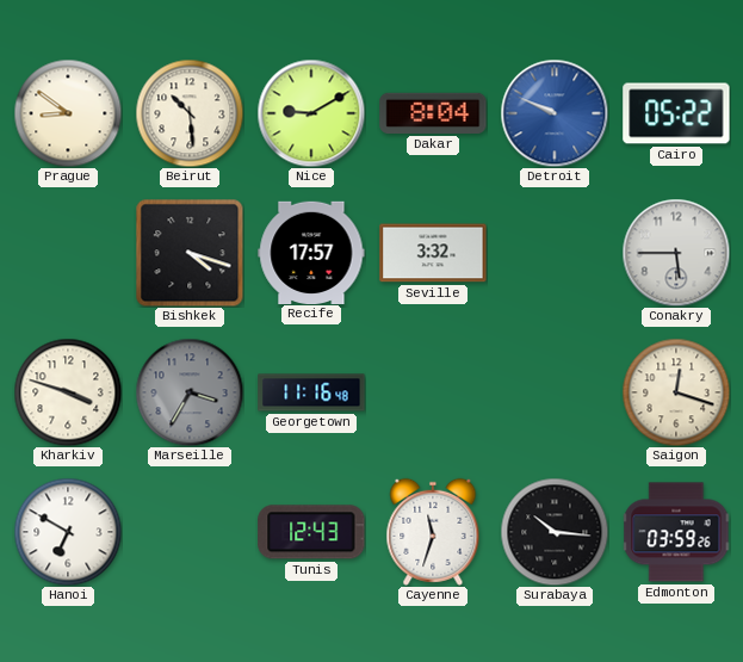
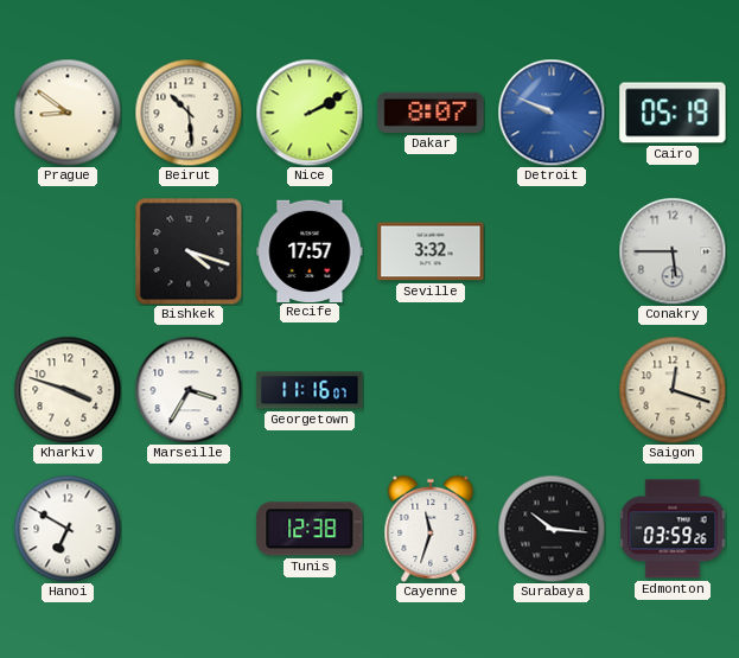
Nice: 9:10 -> 2:10 (310, 113)
Dakar: 8:04 -> 8:07 (431, 113)
Cairo: 05:22 -> 05:19 (673, 113)
Marseille dial: grey -> white (189, 390)
Georgetown: 11:16:48 -> 11:16:07 (310, 390)
Tunis: 12:43 -> 12:38 (310, 529)
